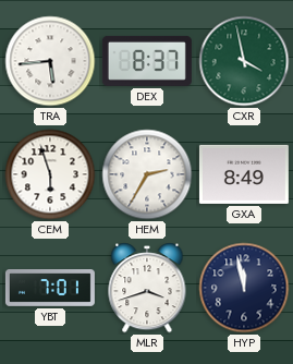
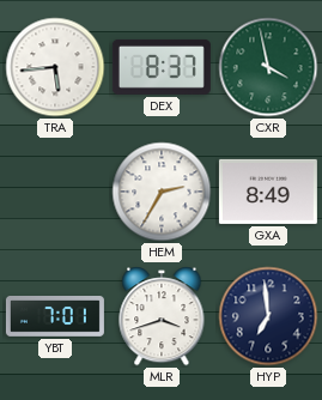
CEM: 5:57 -> none (50, 174)
HYP: 11:58 -> 6:59 (268, 316)
